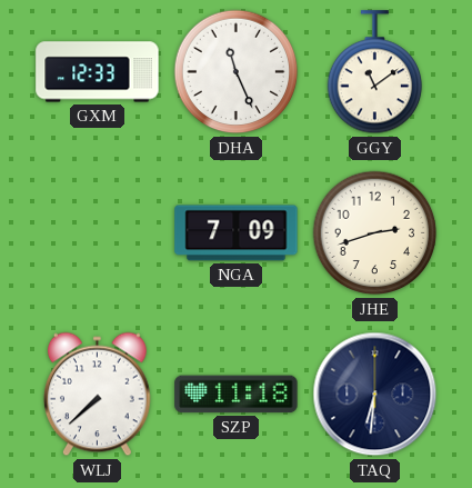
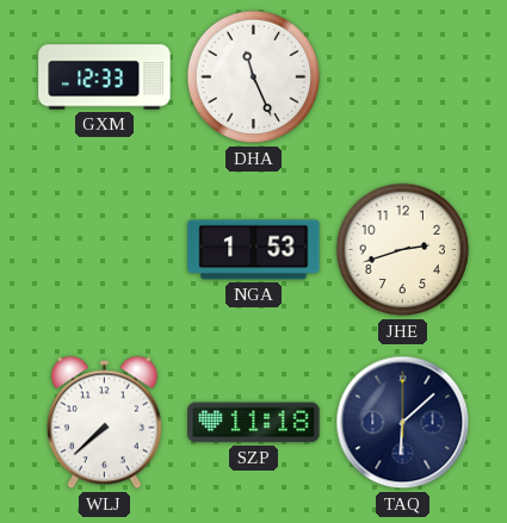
GGY: 11:09 -> none (375, 72)
NGA: 7:09 -> 1:53 (254, 250)
TAQ: 6:31 -> 6:08 (403, 423)
